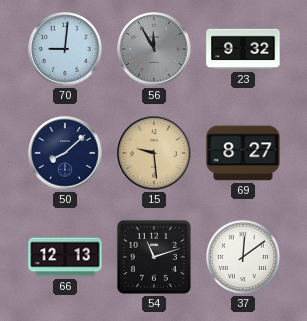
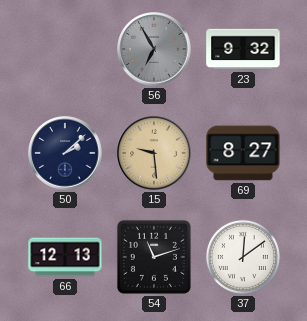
70: 9:01 -> none (65, 49)
56: 11:55 -> 6:55 (154, 49)
50: 8:08 -> 2:08 (65, 153)
